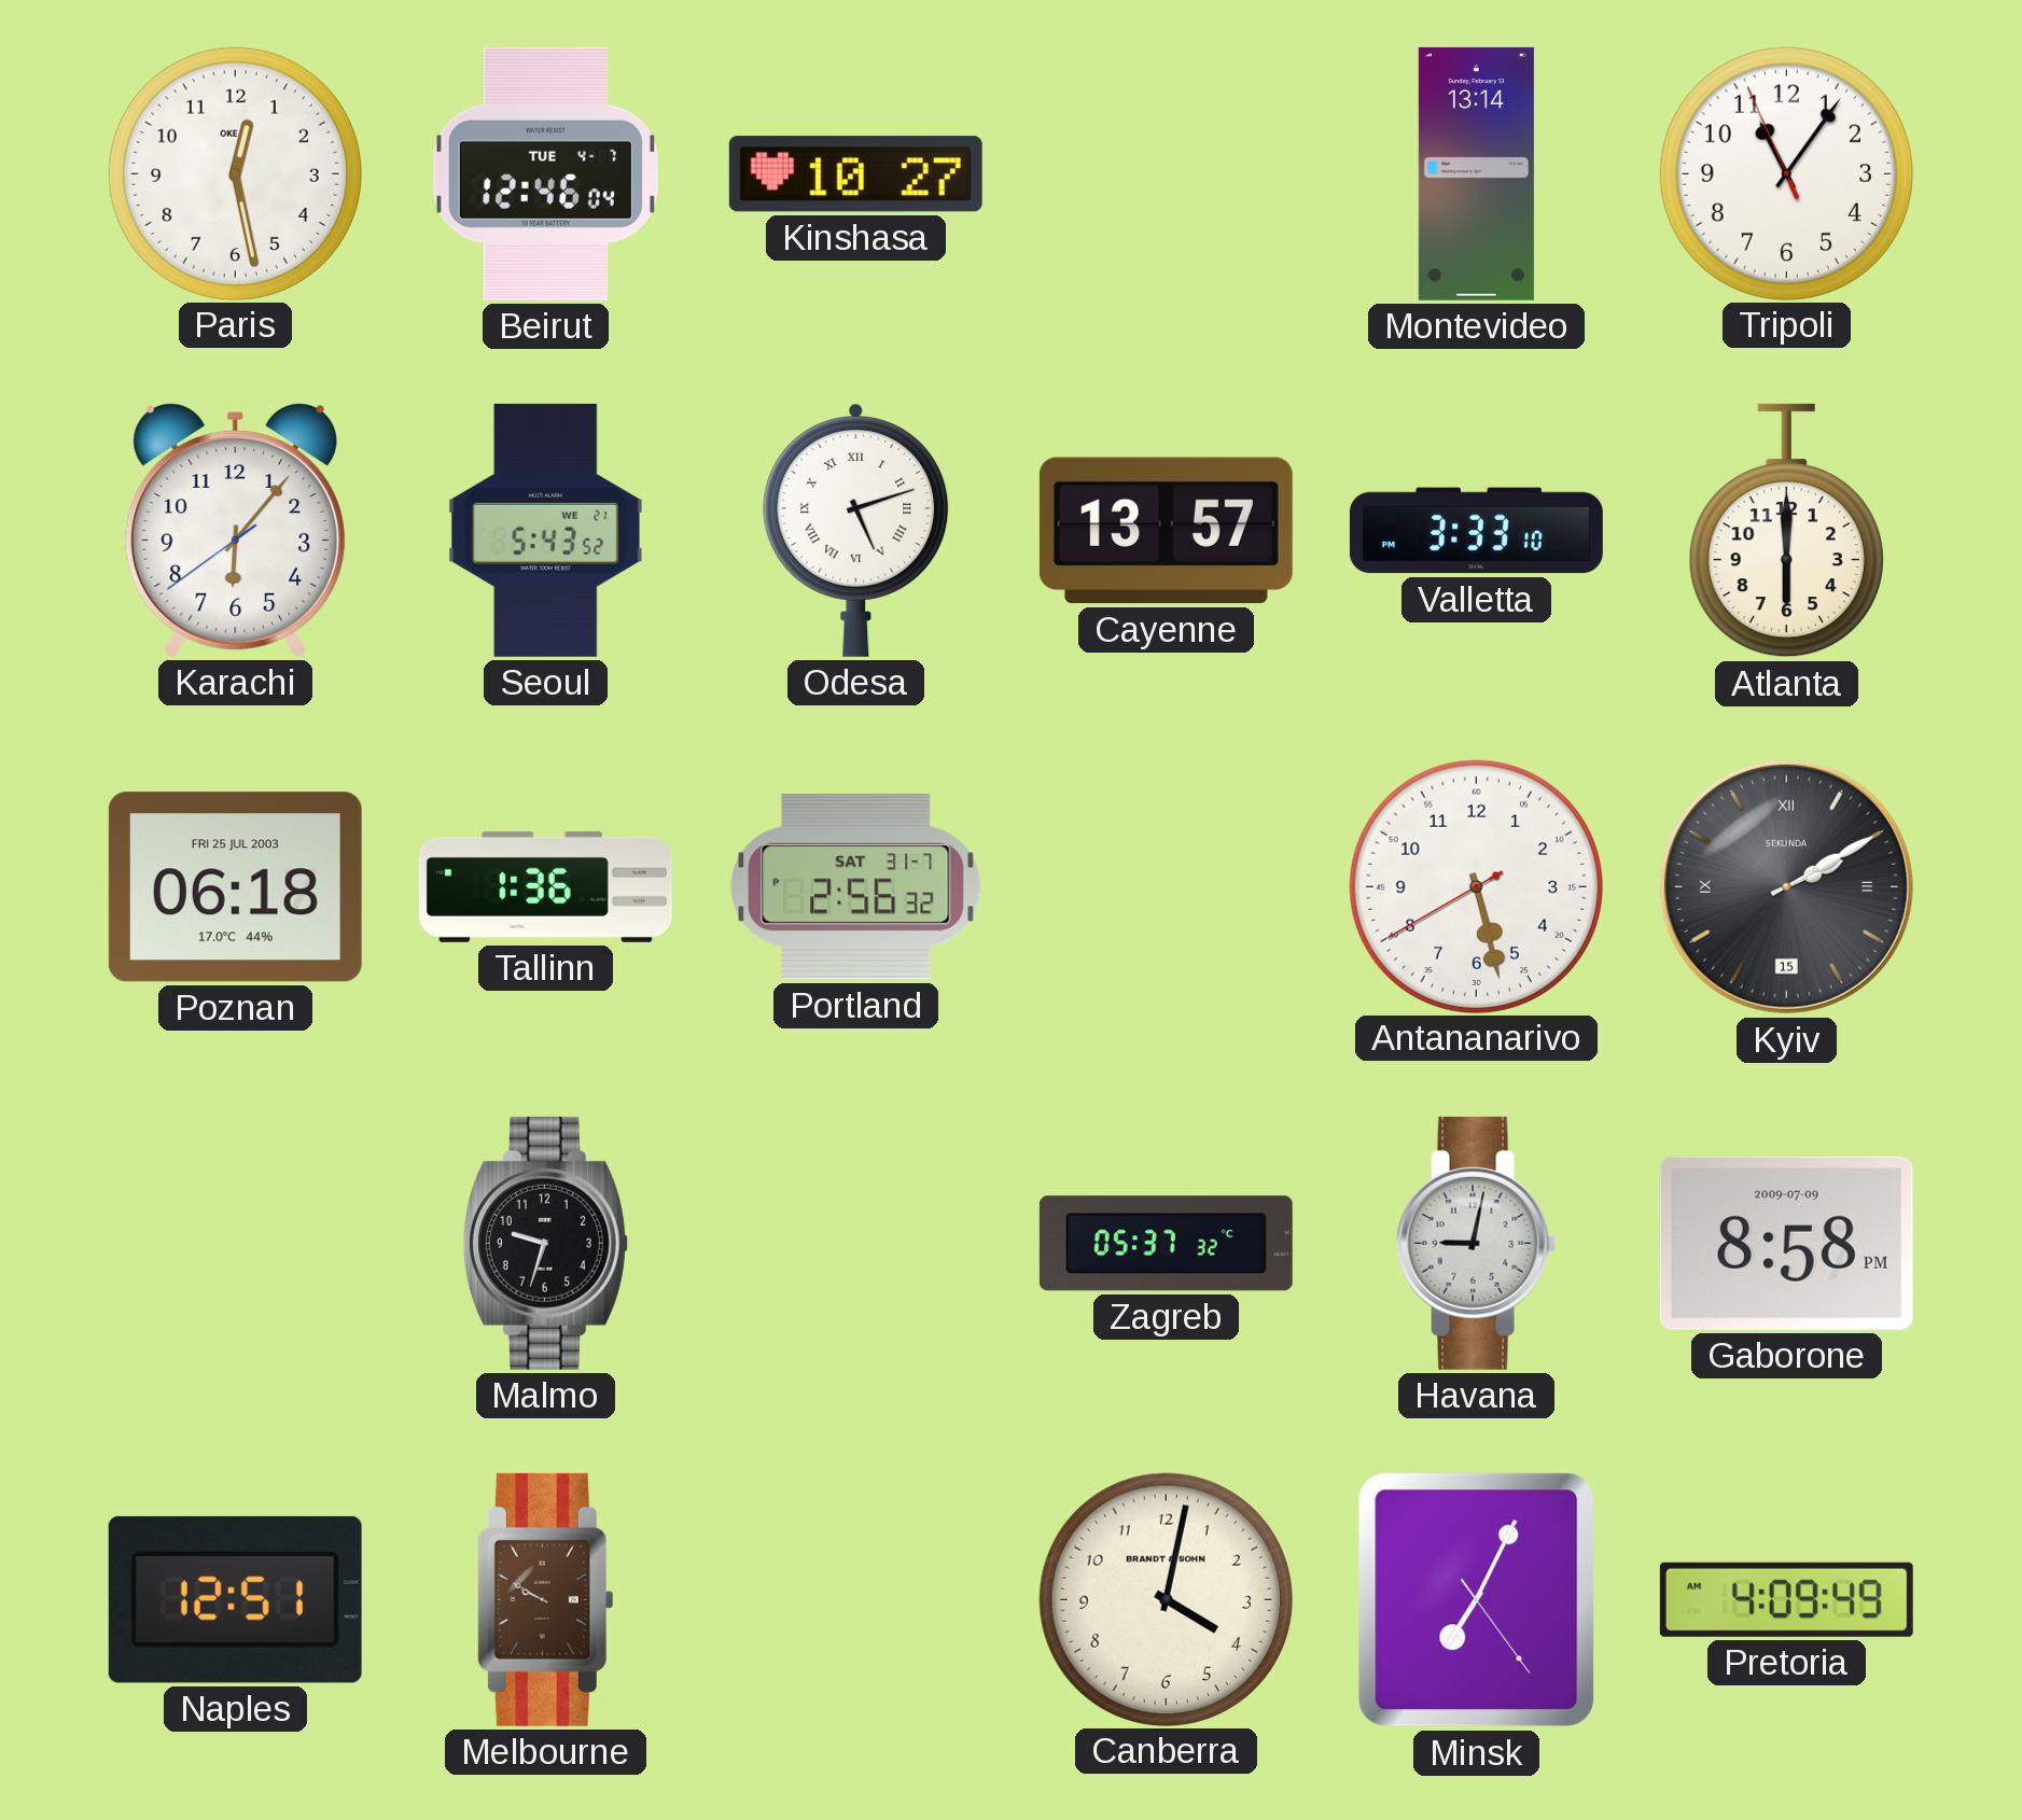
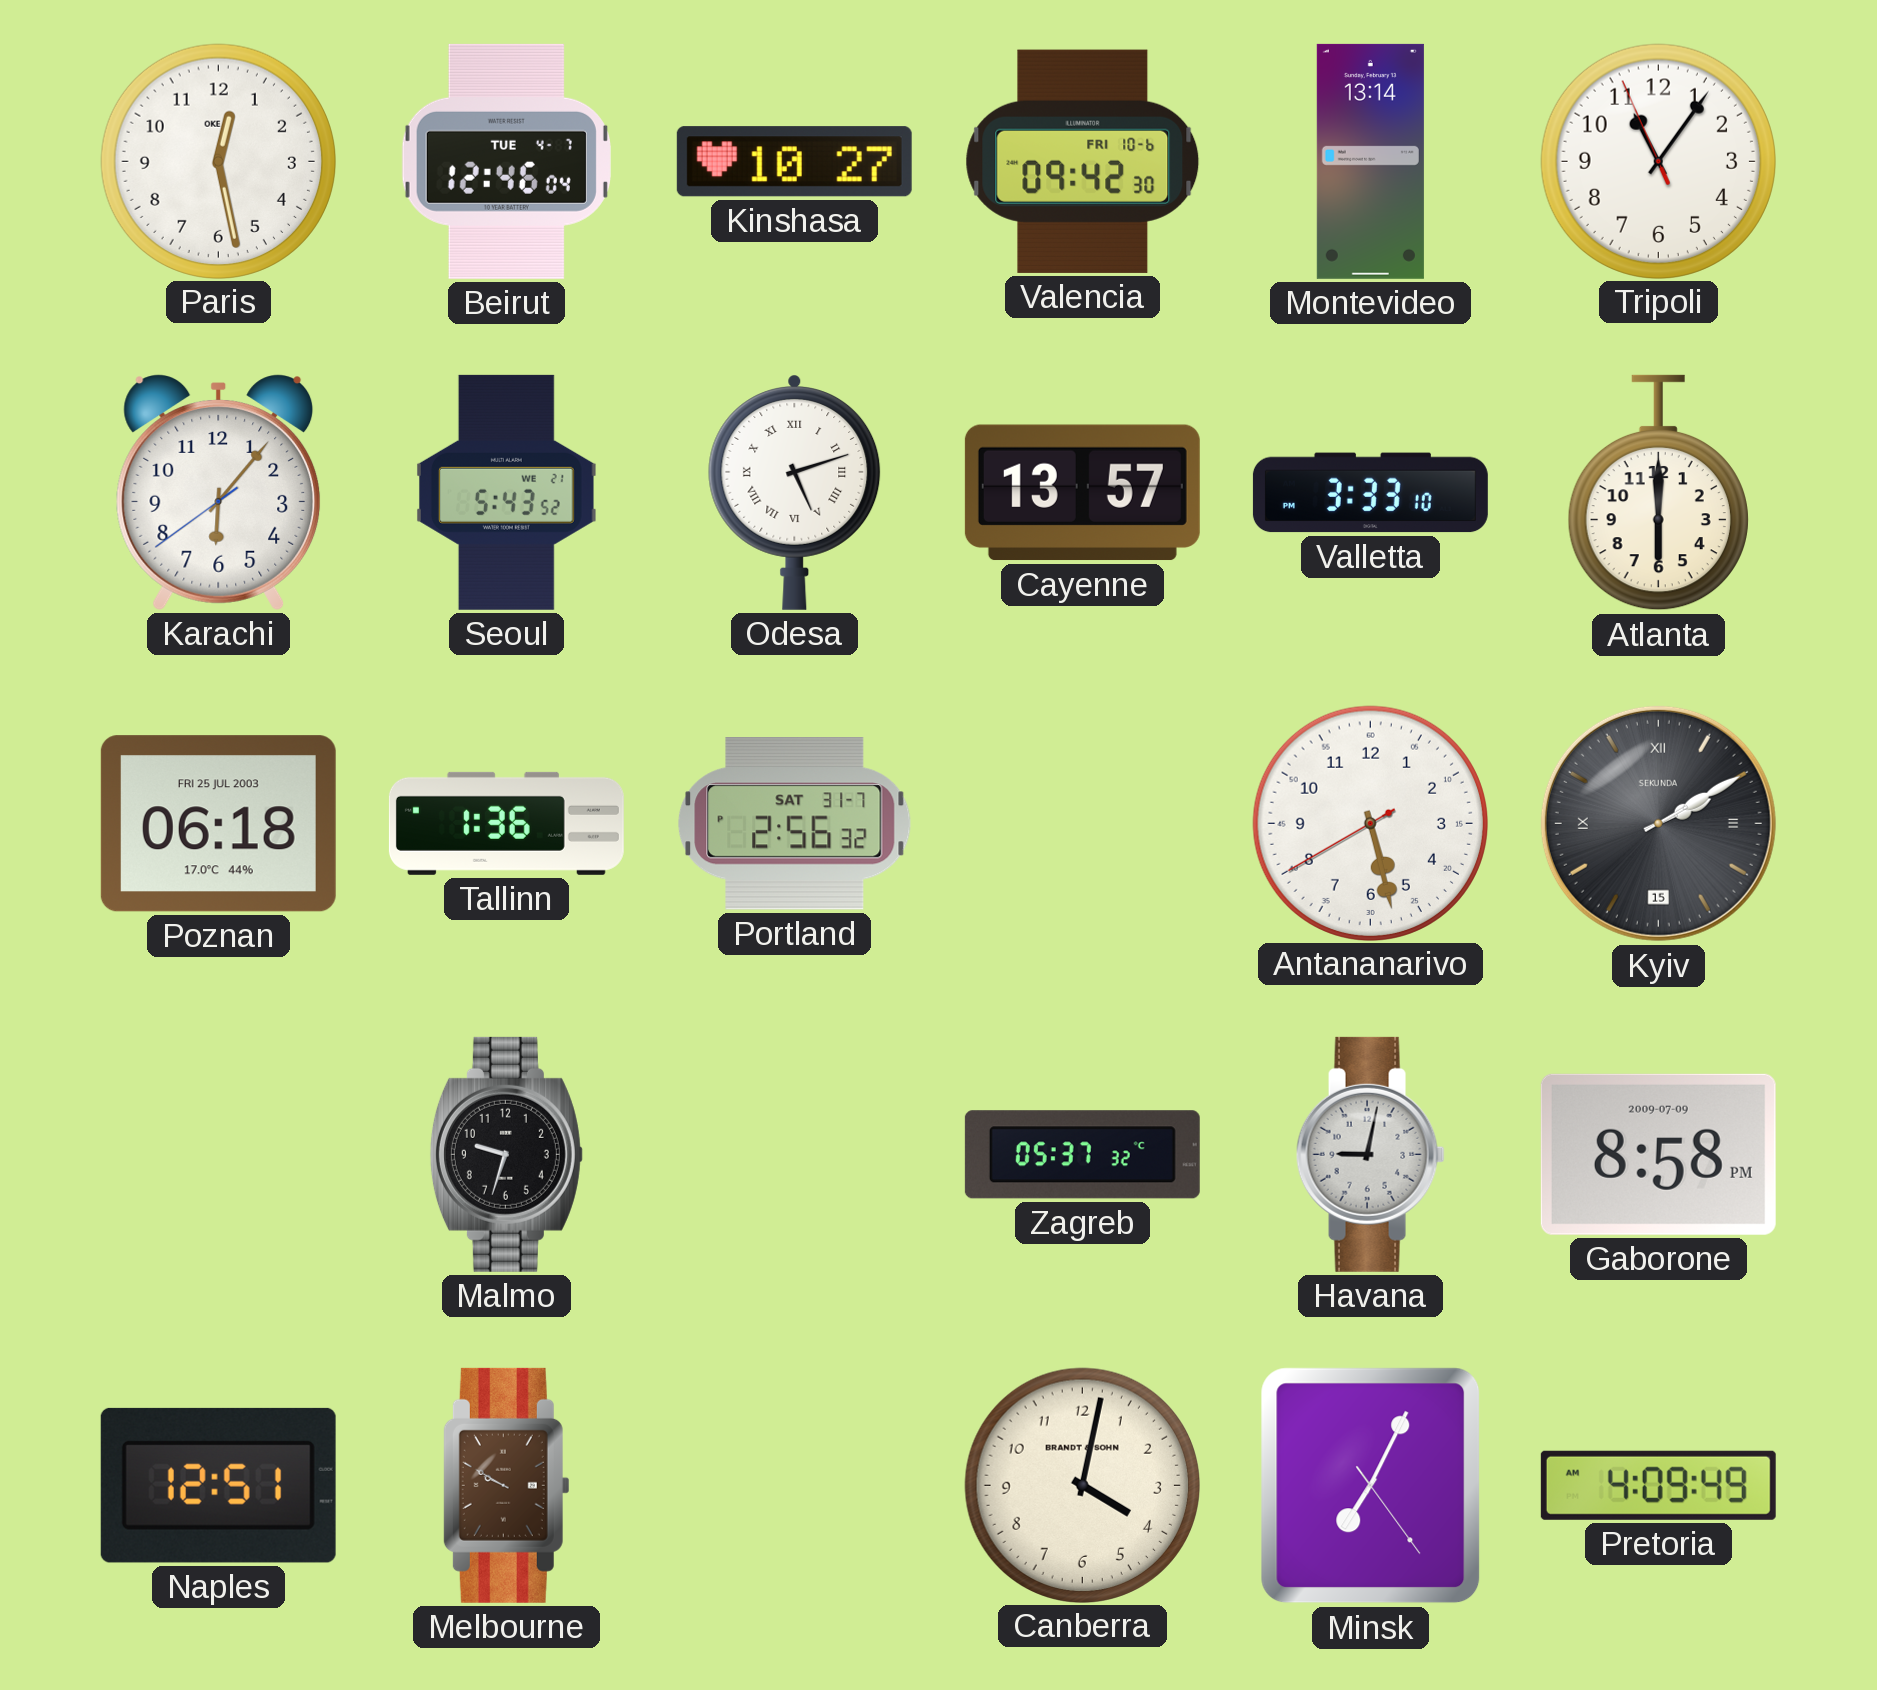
Valencia: none -> 09:42 (1083, 161)
